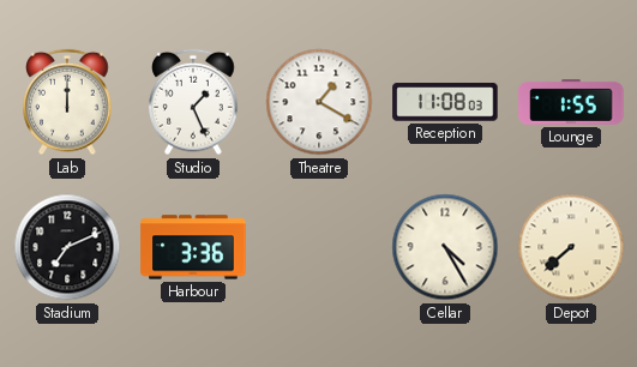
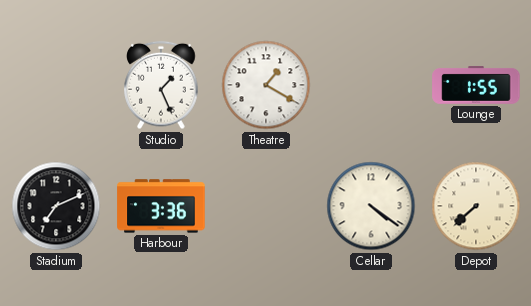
Lab: 12:00 -> none (67, 102)
Reception: 11:08 -> none (445, 102)
Cellar: 4:25 -> 4:21 (371, 206)
